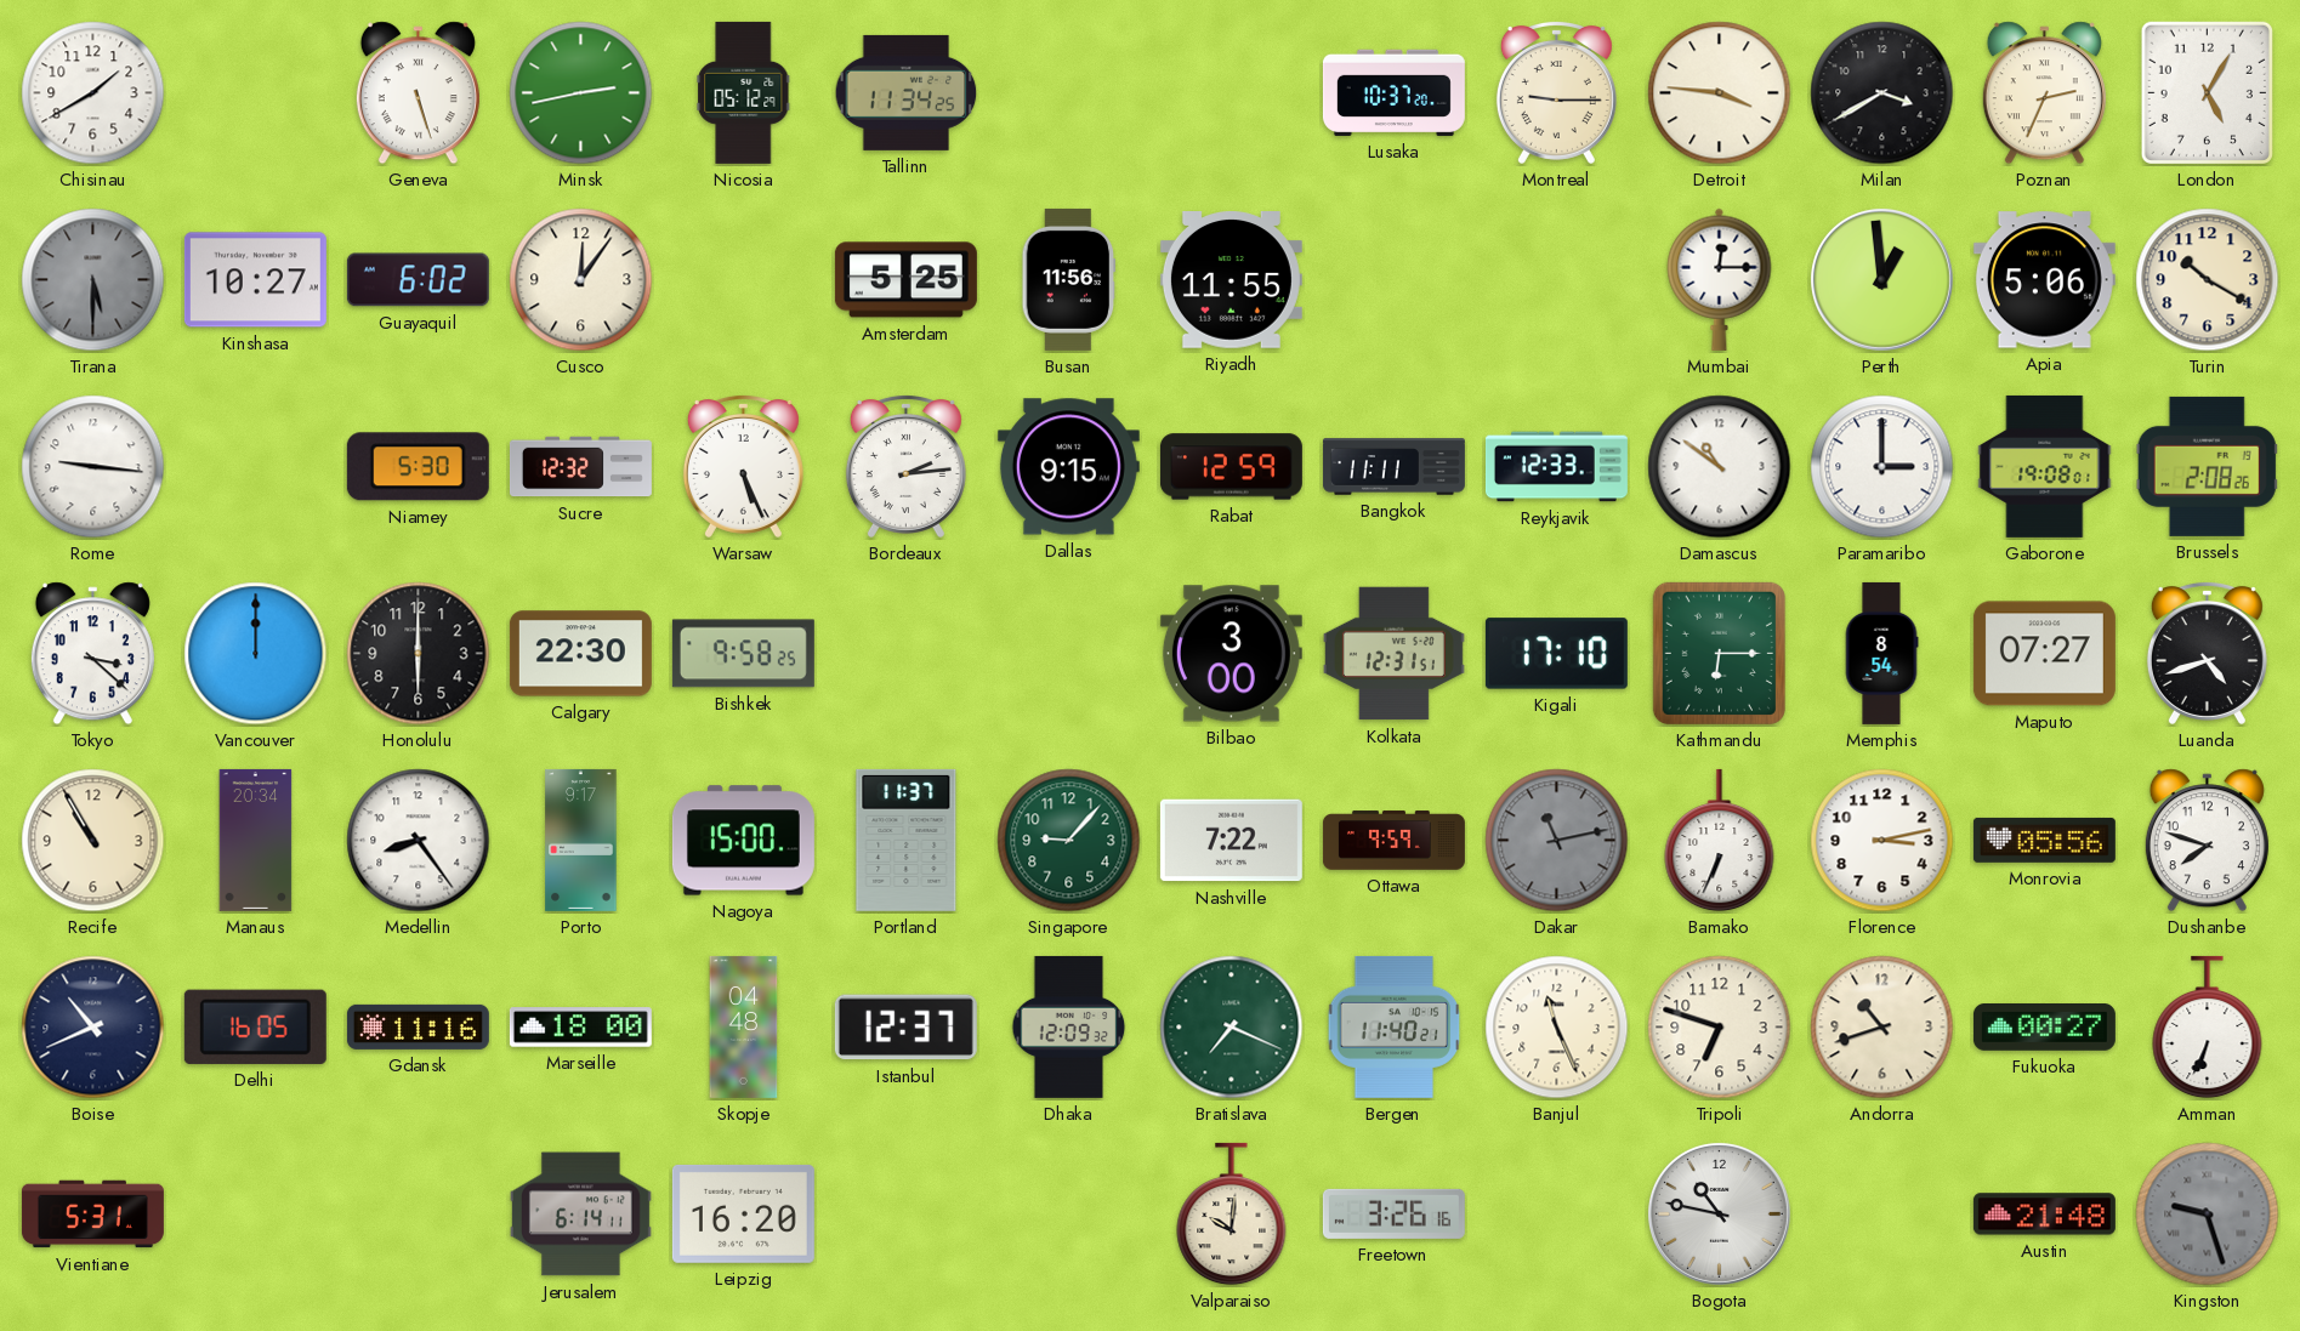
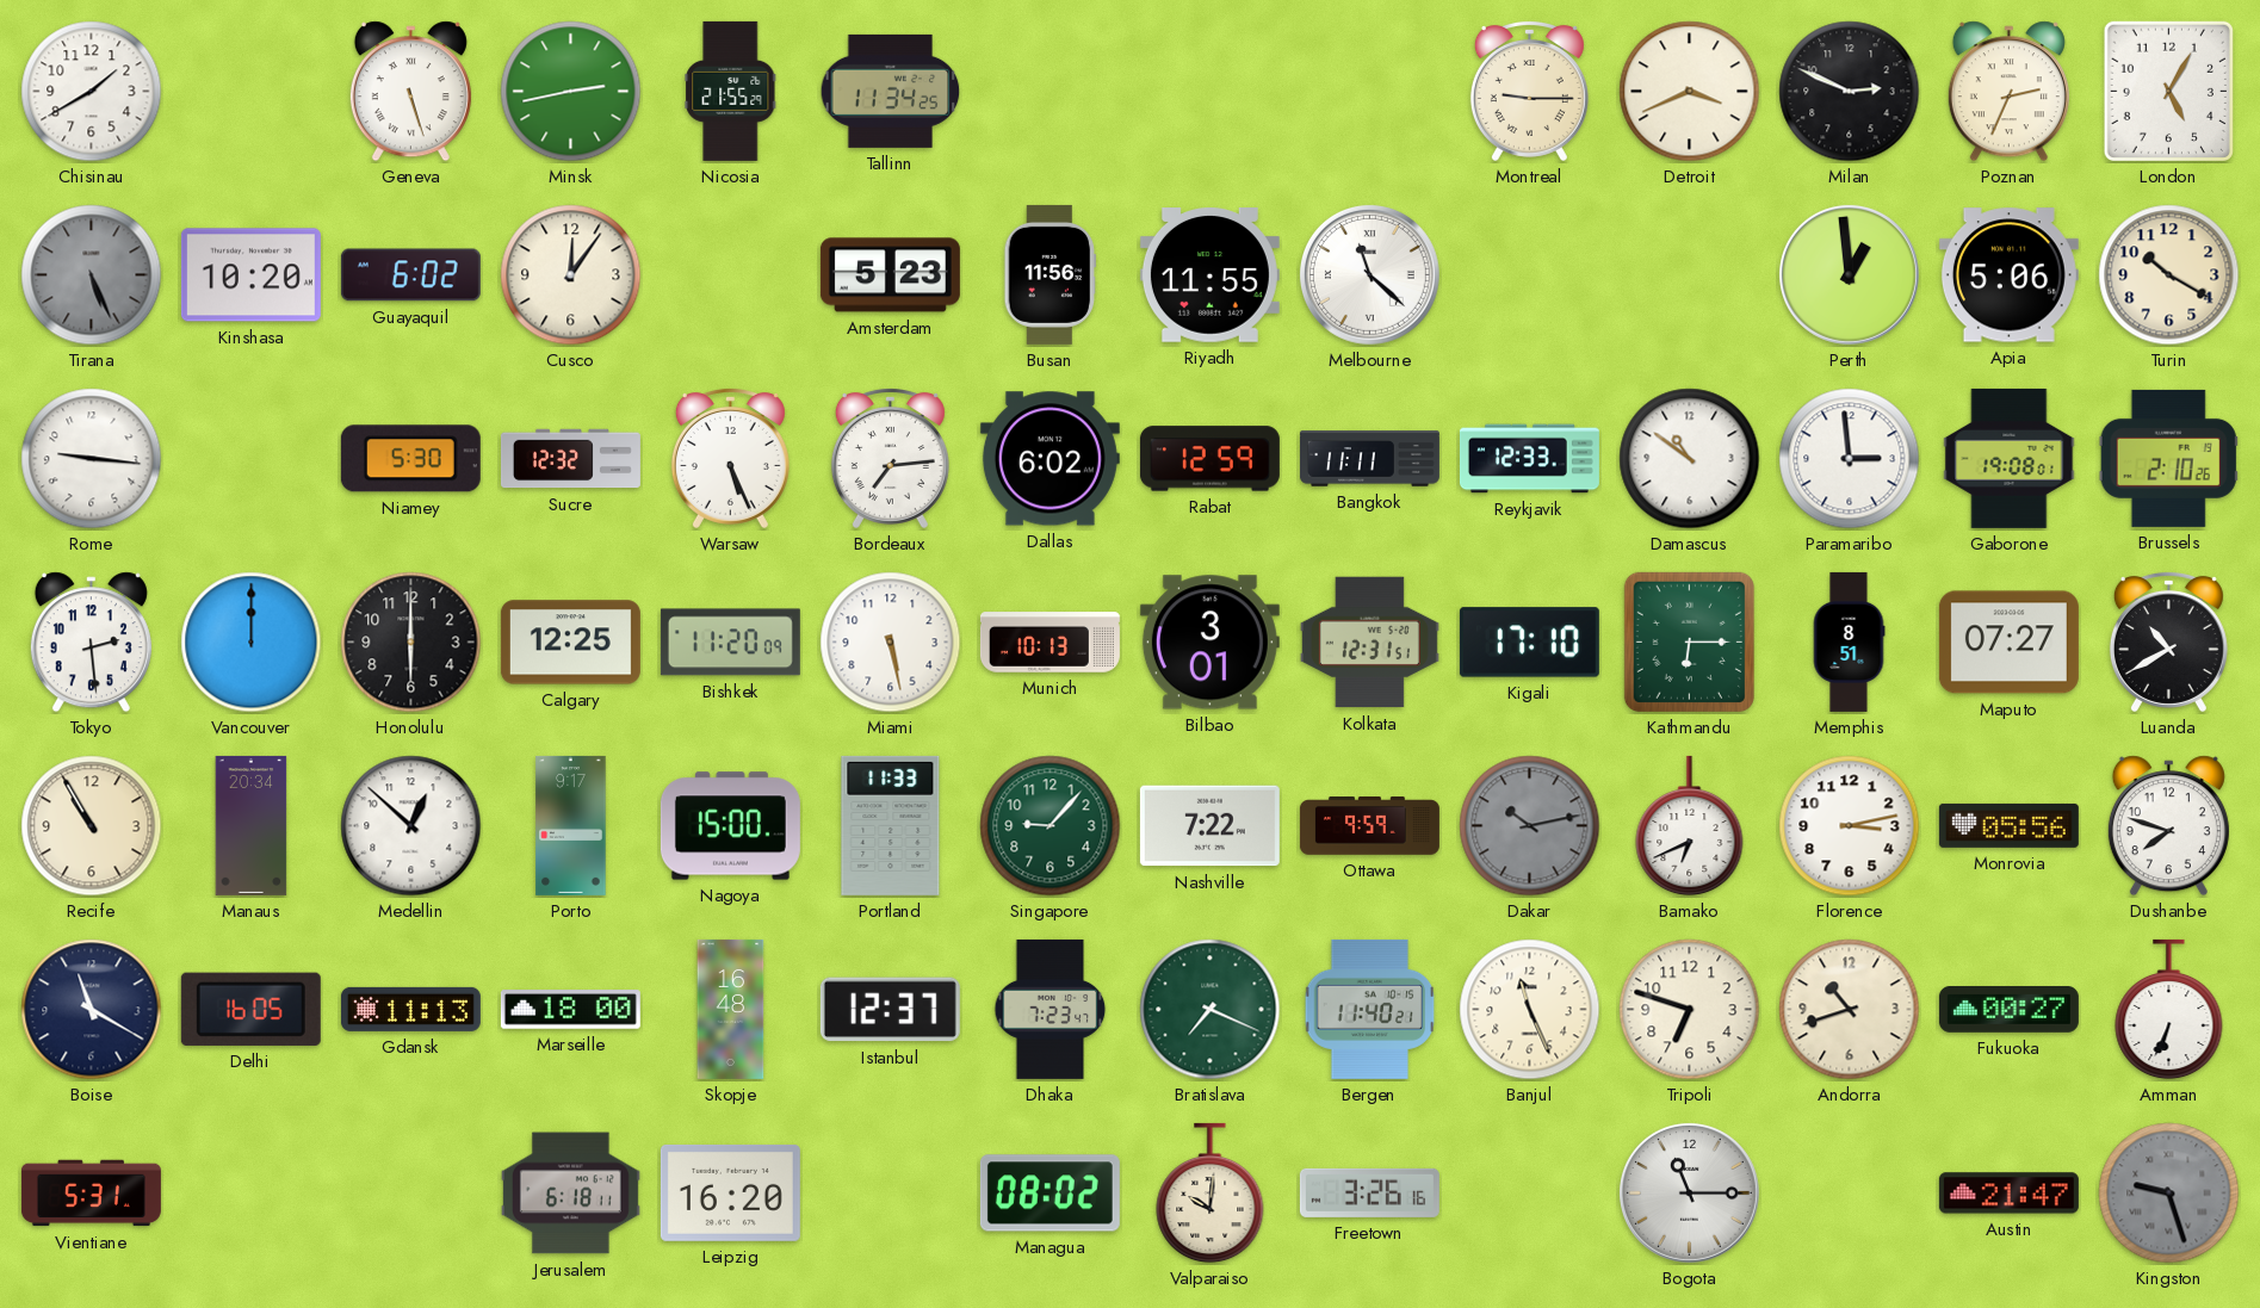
Nicosia: 05:12 -> 21:55 (731, 91)
Lusaka: 10:37 -> none (1393, 92)
Detroit: 3:46 -> 3:41 (1690, 92)
Milan: 3:40 -> 2:49 (1850, 92)
Tirana: 5:30 -> 5:26 (92, 275)
Kinshasa: 10:27 -> 10:20 (250, 275)
Amsterdam: 5:25 -> 5:23 (890, 275)
Melbourne: none -> 11:22 (1369, 274)
Mumbai: 12:15 -> none (1720, 279)
Bordeaux: 2:14 -> 7:14 (890, 458)
Dallas: 9:15 -> 6:02 (1049, 459)
Paramaribo: 3:00 -> 2:59 (1850, 459)
Brussels: 2:08 -> 2:10 (2168, 458)
Tokyo: 3:22 -> 2:29 (91, 643)
Calgary: 22:30 -> 12:25 (570, 643)
Bishkek: 9:58 -> 11:20 (730, 643)
Miami: none -> 5:28 (891, 643)
Munich: none -> 10:13 (1049, 643)
Bilbao: 3:00 -> 3:01 (1209, 643)
Memphis: 8:54 -> 8:51 (1849, 641)
Luanda: 4:42 -> 10:40 (2168, 641)
Medellin: 8:24 -> 12:52 (411, 826)
Portland: 11:37 -> 11:33 (891, 825)
Dakar: 11:13 -> 10:13 (1530, 826)
Bamako: 6:34 -> 6:41 (1690, 826)
Boise: 10:41 -> 11:20 (92, 1010)
Gdansk: 11:16 -> 11:13 (410, 1009)
Skopje: 04:48 -> 16:48 (731, 1009)
Dhaka: 12:09 -> 7:23 (1051, 1009)
Jerusalem: 6:14 -> 6:18 (570, 1194)
Managua: none -> 08:02 (1049, 1194)
Bogota: 10:47 -> 11:15 (1689, 1192)
Austin: 21:48 -> 21:47 (2008, 1194)
